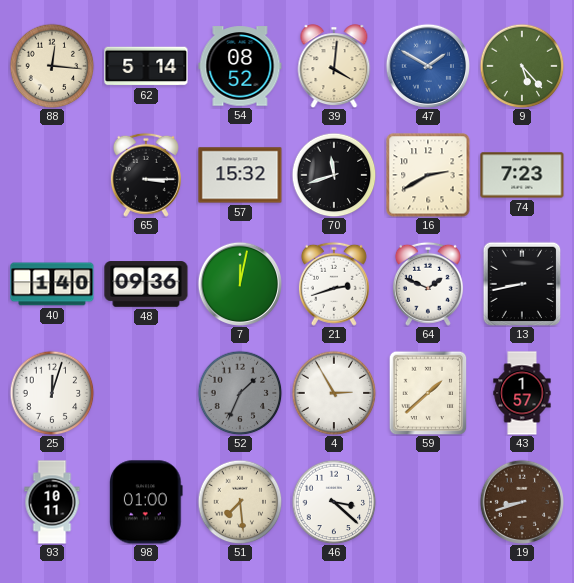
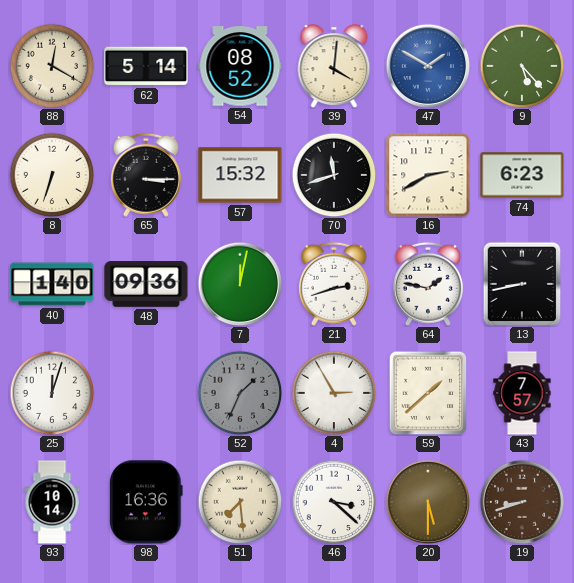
88: 12:16 -> 12:20 (52, 66)
8: none -> 6:33 (52, 175)
74: 7:23 -> 6:23 (522, 175)
64: 1:49 -> 1:47 (428, 284)
43: 1:57 -> 7:57 (522, 393)
93: 10:11 -> 10:14 (52, 502)
98: 01:00 -> 16:36 (147, 502)
20: none -> 5:30 (427, 501)
